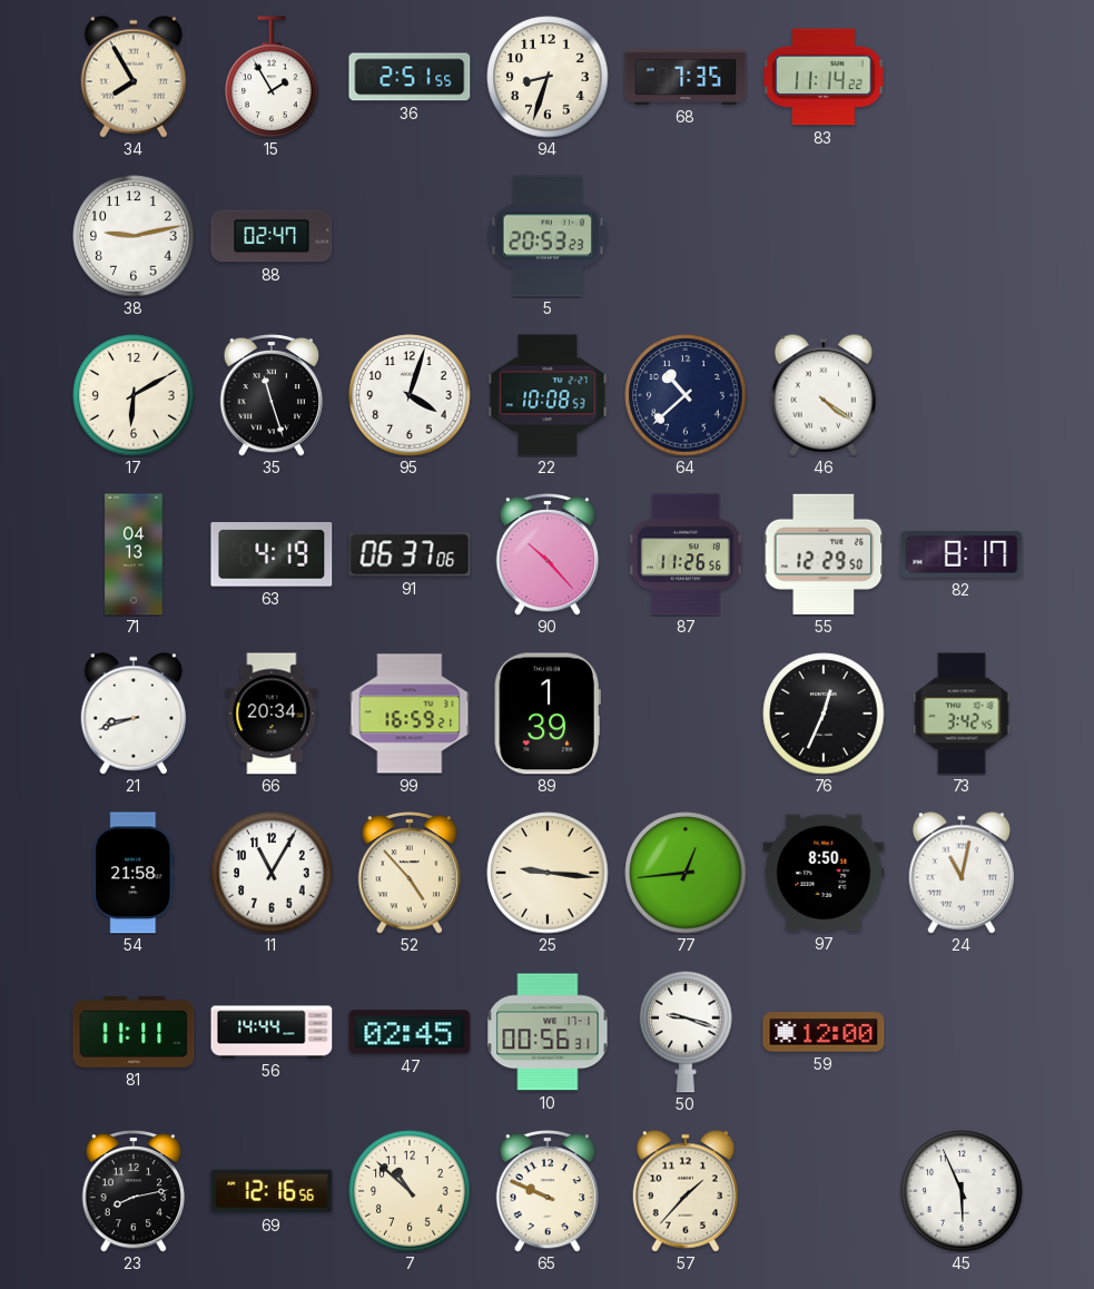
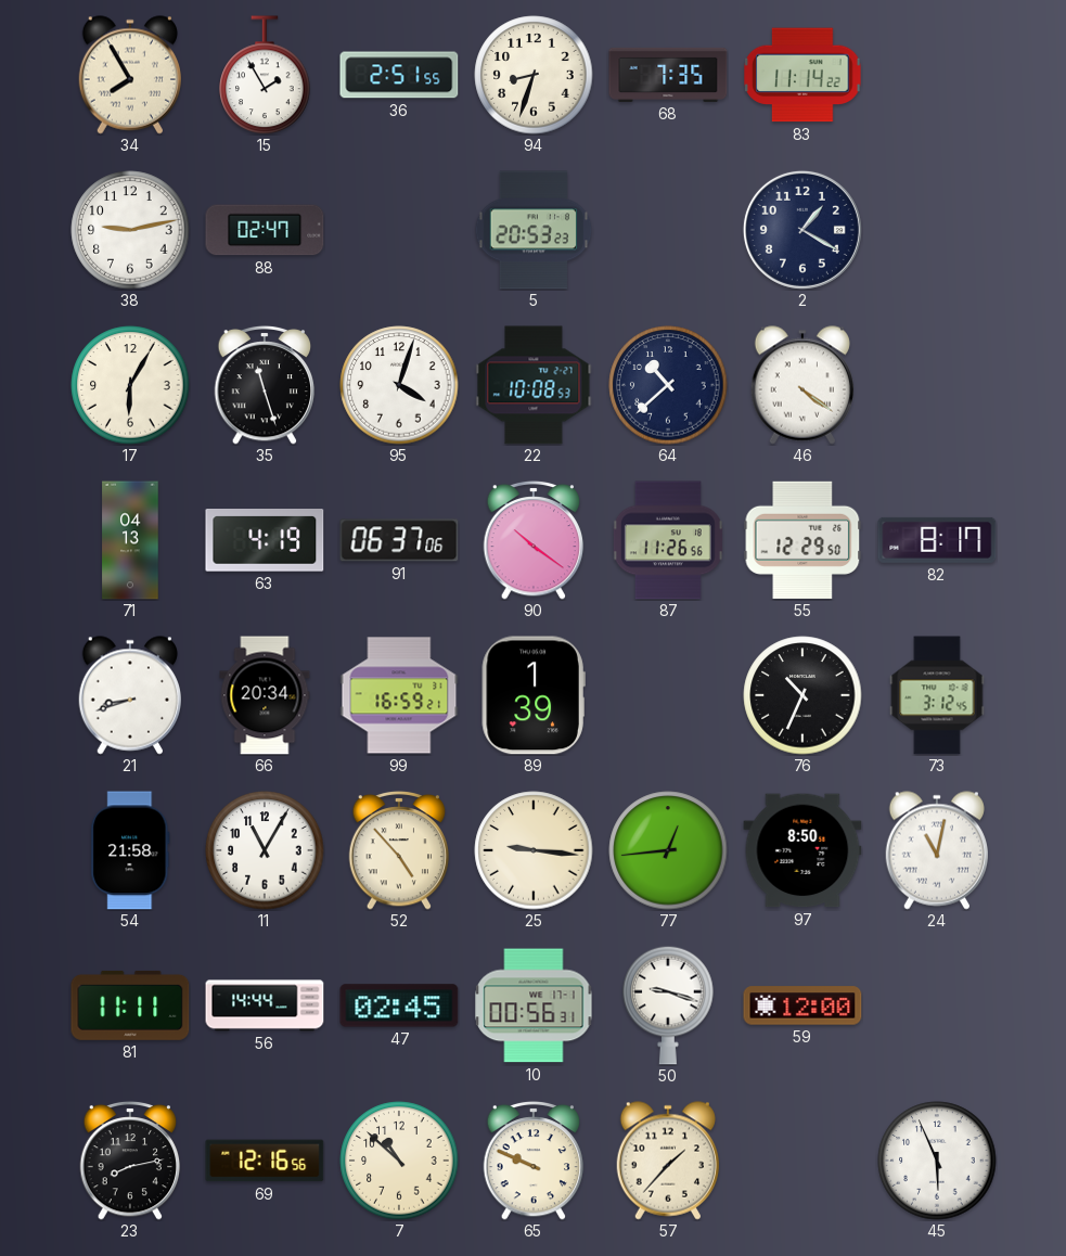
2: none -> 1:20 (802, 230)
17: 6:10 -> 6:05 (130, 385)
90: 10:23 -> 10:21 (534, 540)
76: 12:34 -> 10:34 (802, 695)
73: 3:42 -> 3:12 (937, 695)
